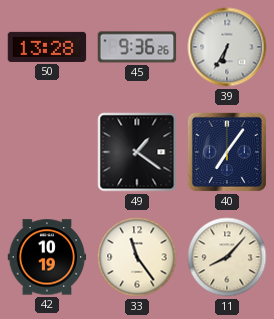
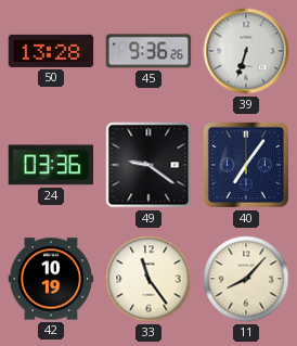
39: 6:35 -> 6:33 (246, 51)
24: none -> 03:36 (51, 165)
49: 1:21 -> 9:21 (148, 165)
